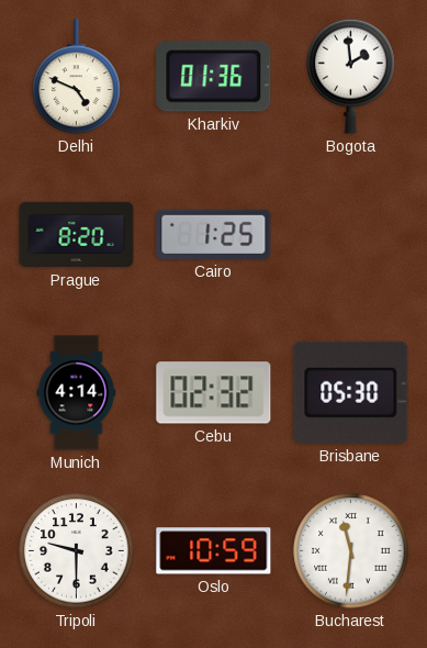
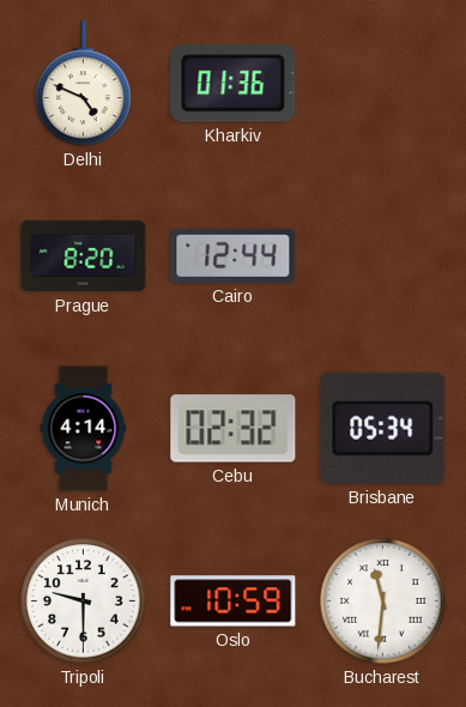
Bogota: 1:59 -> none (351, 76)
Cairo: 1:25 -> 12:44 (234, 255)
Brisbane: 05:30 -> 05:34 (383, 428)
